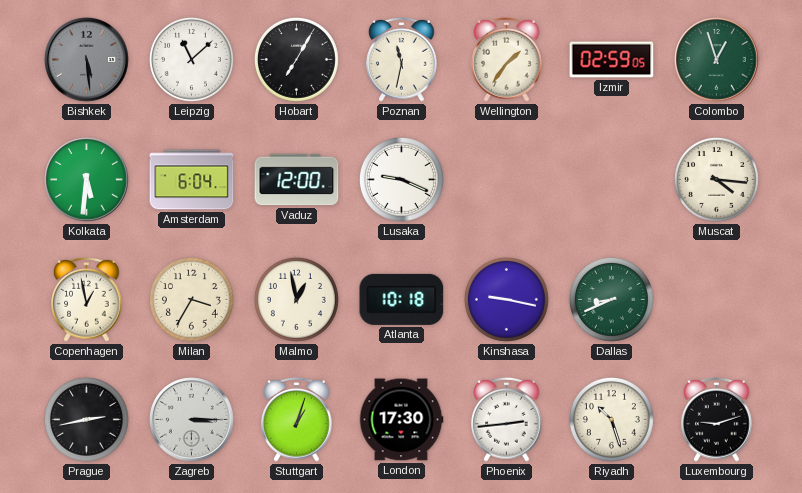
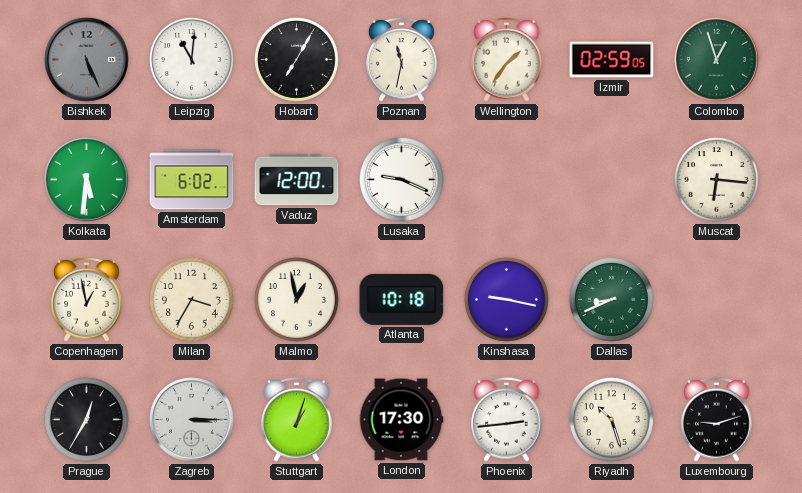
Bishkek: 5:29 -> 5:26 (87, 60)
Leipzig: 11:08 -> 11:01 (191, 59)
Amsterdam: 6:04 -> 6:02 (192, 180)
Muscat: 4:16 -> 6:16 (716, 179)
Prague: 2:43 -> 12:35 (86, 419)
